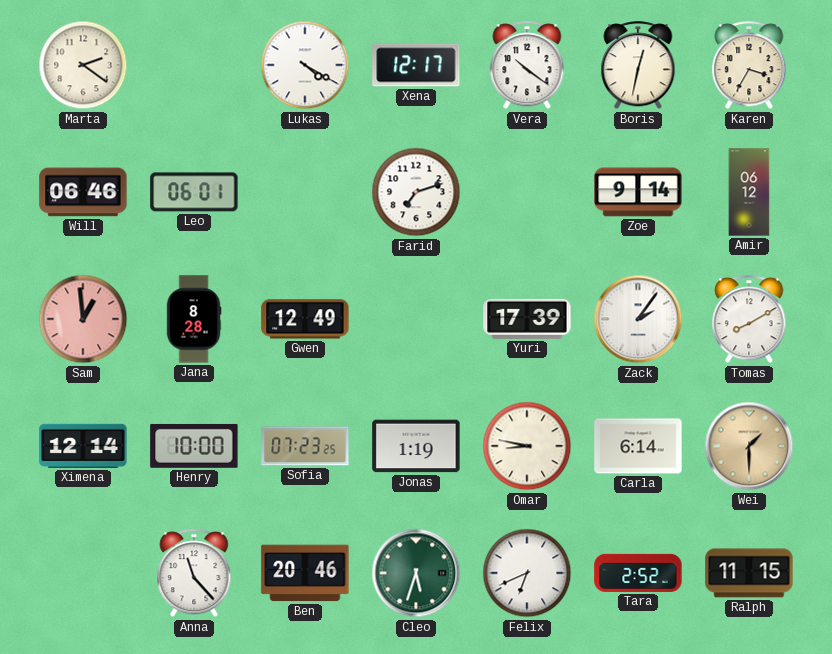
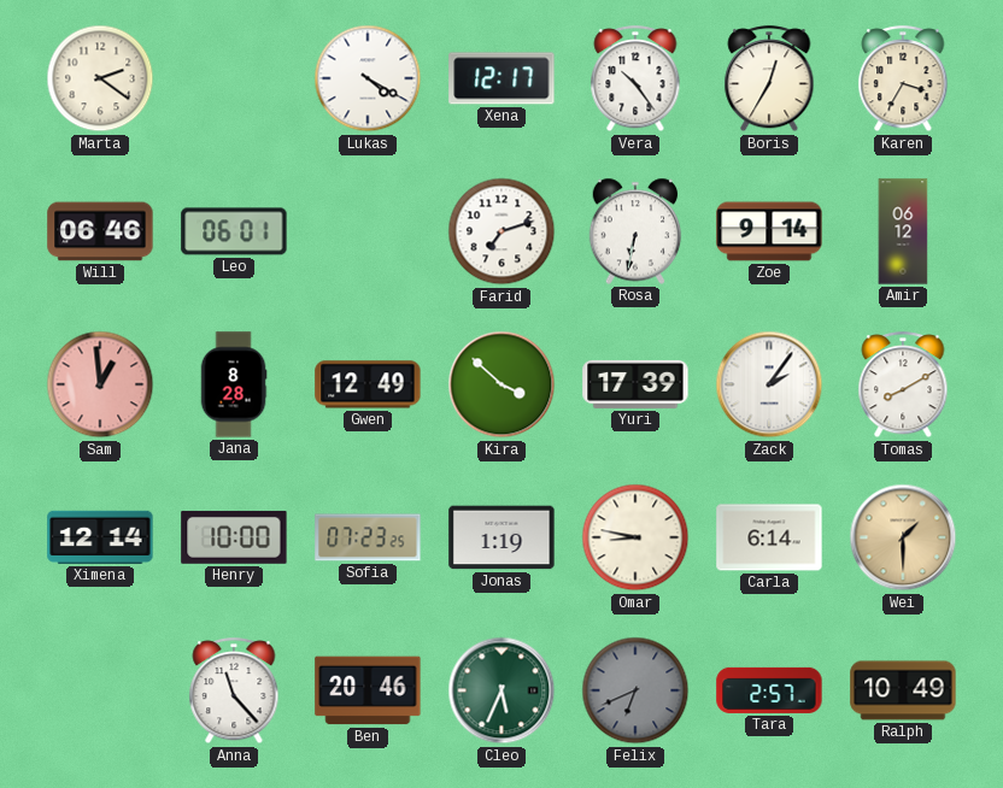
Vera: 10:21 -> 10:24 (635, 80)
Boris: 12:32 -> 12:35 (769, 80)
Rosa: none -> 6:32 (635, 231)
Kira: none -> 3:52 (502, 384)
Cleo: 5:33 -> 5:34 (502, 690)
Felix dial: white -> grey (635, 690)
Tara: 2:52 -> 2:57 (769, 690)
Ralph: 11:15 -> 10:49 (903, 690)
